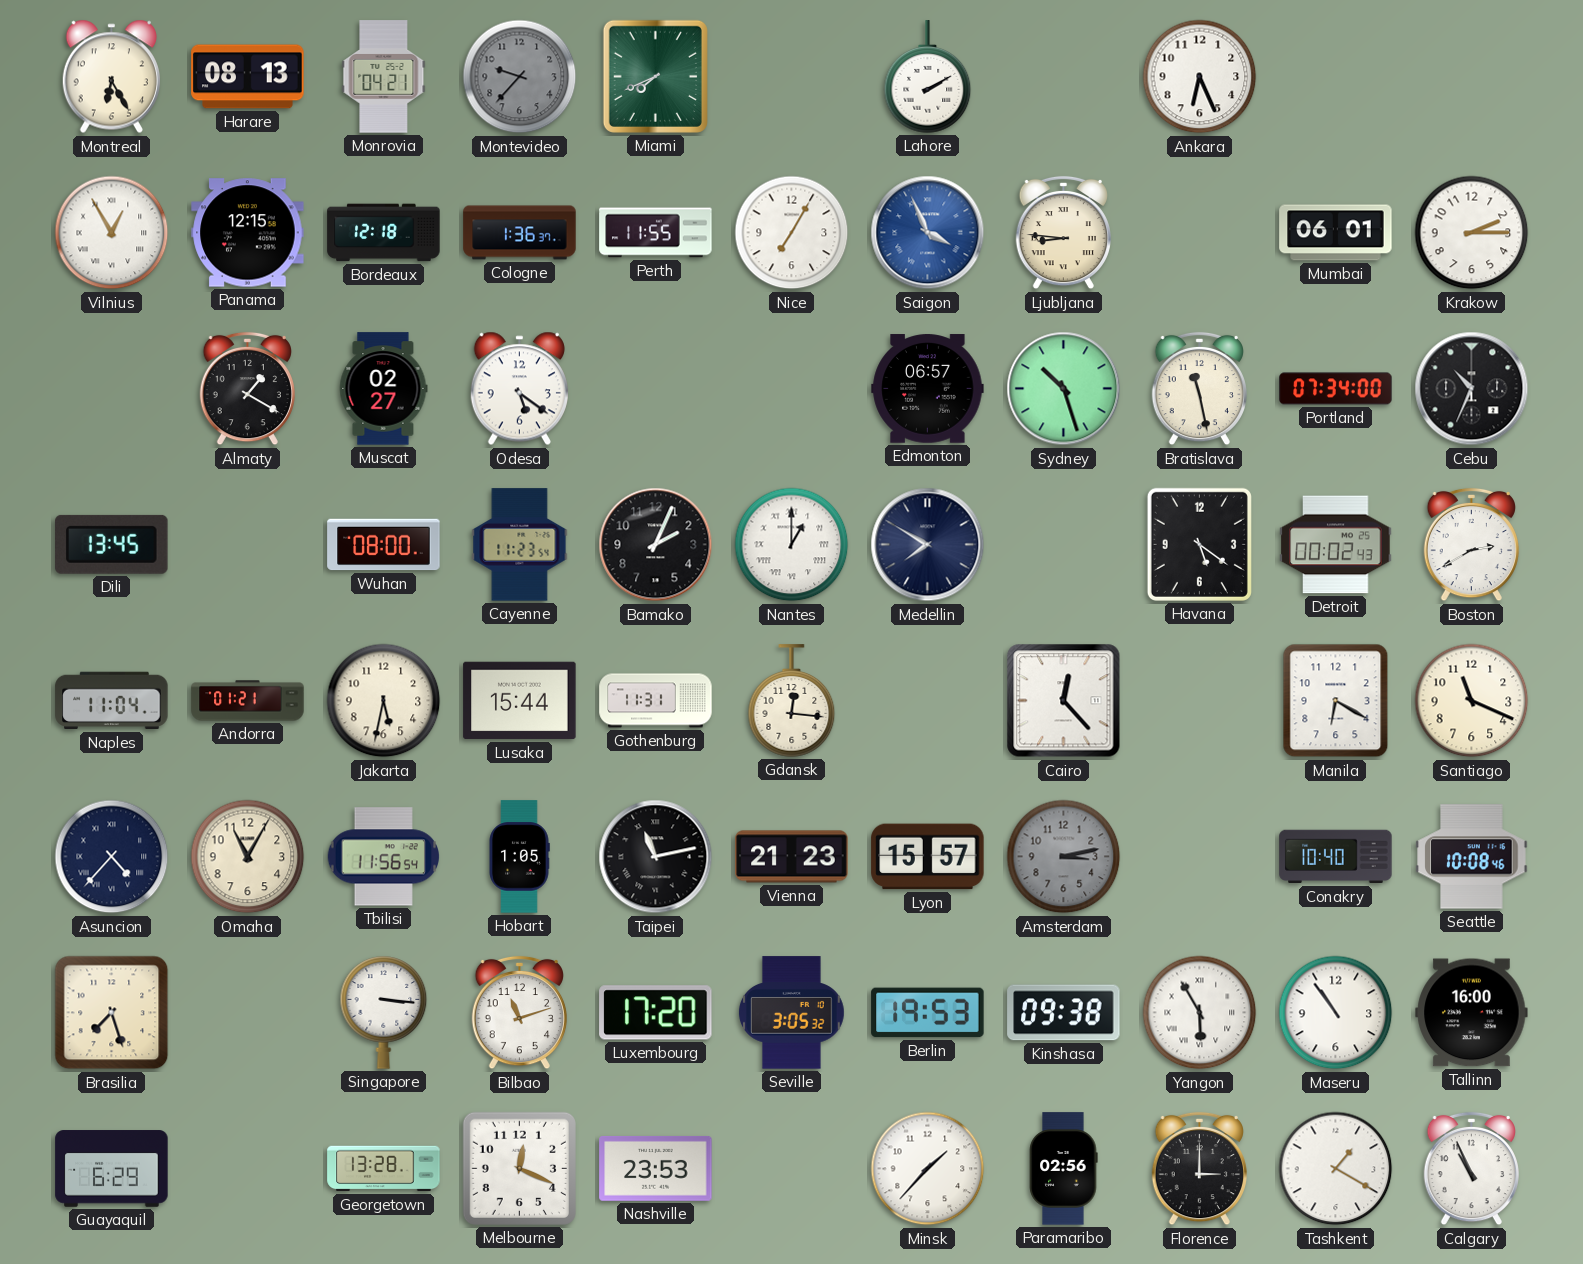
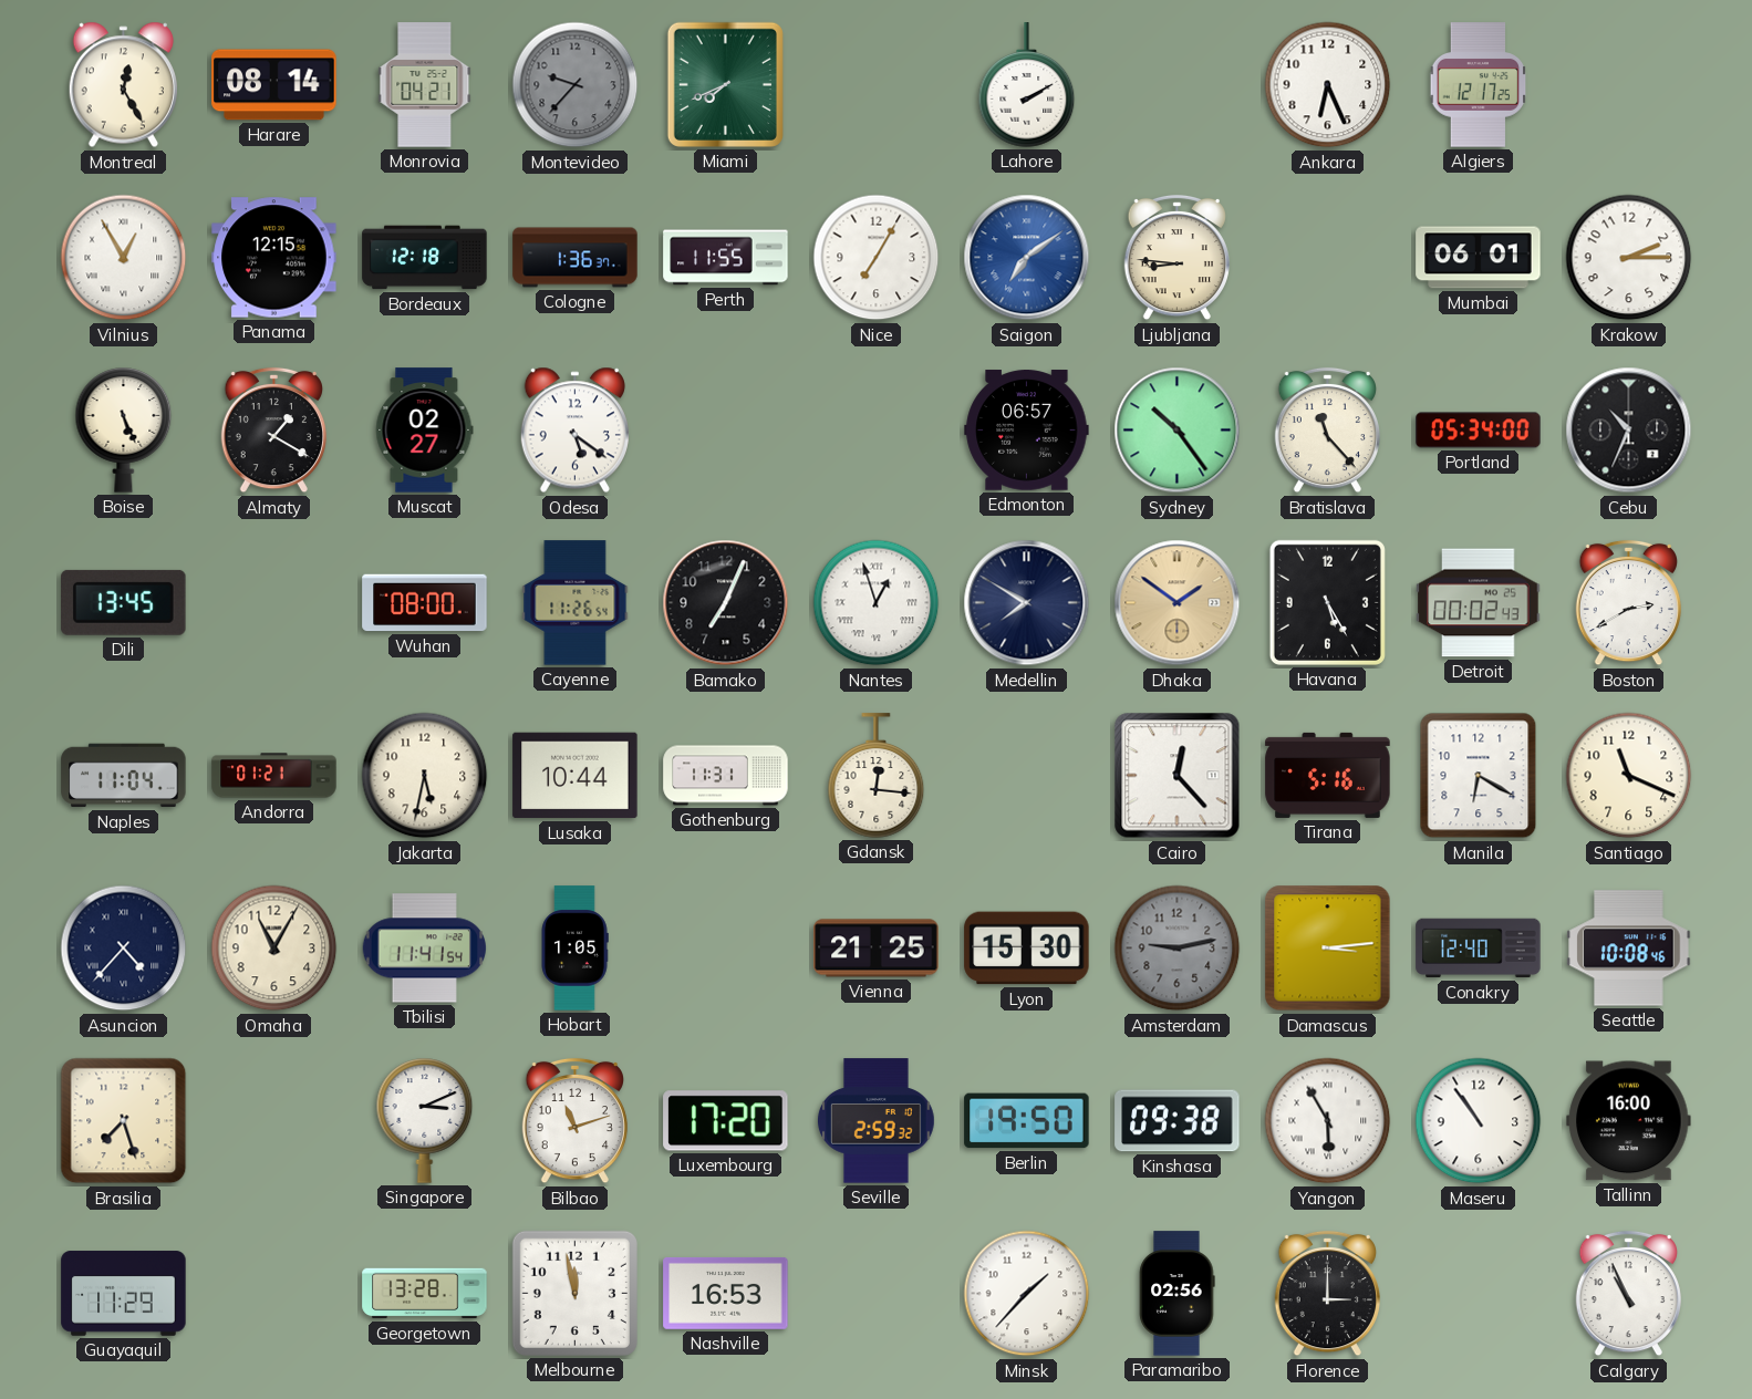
Montreal: 6:25 -> 12:25 (123, 85)
Harare: 08:13 -> 08:14 (274, 85)
Algiers: none -> 12:17 (1479, 85)
Saigon: 3:56 -> 7:09 (1027, 258)
Boise: none -> 5:26 (124, 431)
Sydney: 10:27 -> 10:24 (1178, 431)
Bratislava: 11:28 -> 11:23 (1327, 431)
Portland: 07:34 -> 05:34 (1479, 431)
Cayenne: 11:23 -> 11:26 (576, 603)
Bamako: 2:04 -> 7:04 (726, 603)
Nantes: 1:00 -> 12:57 (877, 603)
Dhaka: none -> 1:51 (1178, 603)
Havana: 5:21 -> 5:25 (1327, 602)
Lusaka: 15:44 -> 10:44 (576, 776)
Tirana: none -> 5:16 (1328, 775)
Tbilisi: 11:56 -> 11:41 (424, 949)
Taipei: 11:13 -> none (656, 857)
Vienna: 21:23 -> 21:25 (877, 949)
Lyon: 15:57 -> 15:30 (1027, 949)
Amsterdam: 3:13 -> 9:13 (1178, 949)
Damascus: none -> 3:14 (1328, 949)
Conakry: 10:40 -> 12:40 (1479, 949)
Singapore: 3:16 -> 3:11 (425, 1121)
Seville: 3:05 -> 2:59 (875, 1121)
Berlin: 19:53 -> 19:50 (1027, 1121)
Guayaquil: 6:29 -> 11:29 (124, 1294)
Melbourne: 12:19 -> 11:58 (574, 1293)
Nashville: 23:53 -> 16:53 (726, 1293)
Tashkent: 1:20 -> none (1336, 1169)
